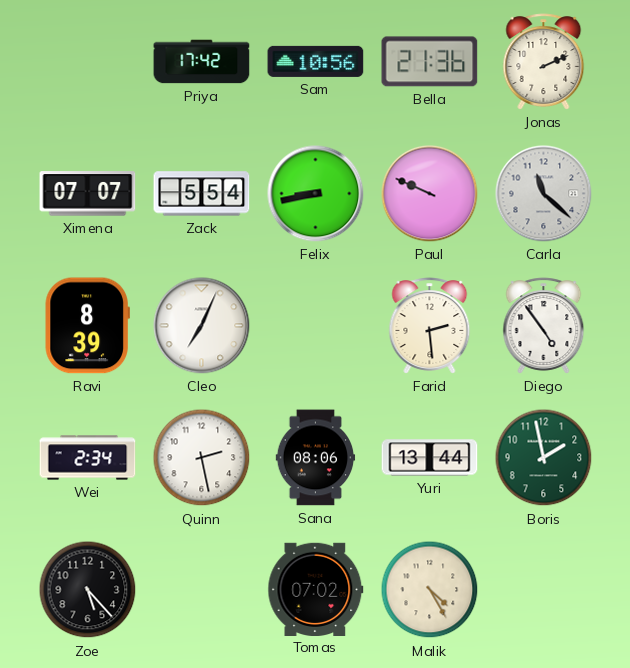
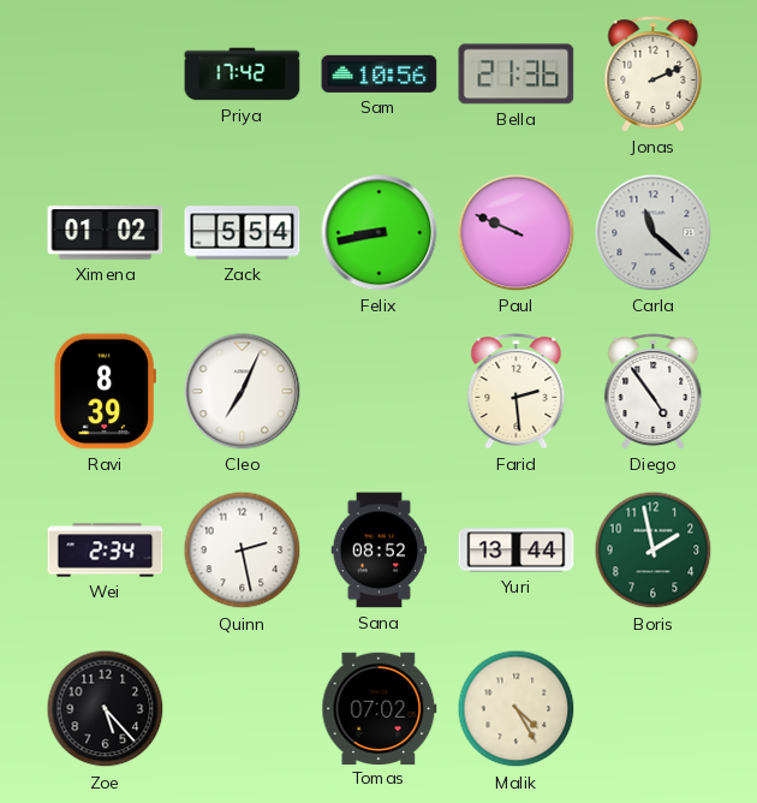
Ximena: 07:07 -> 01:02 (106, 233)
Sana: 08:06 -> 08:52 (380, 551)
